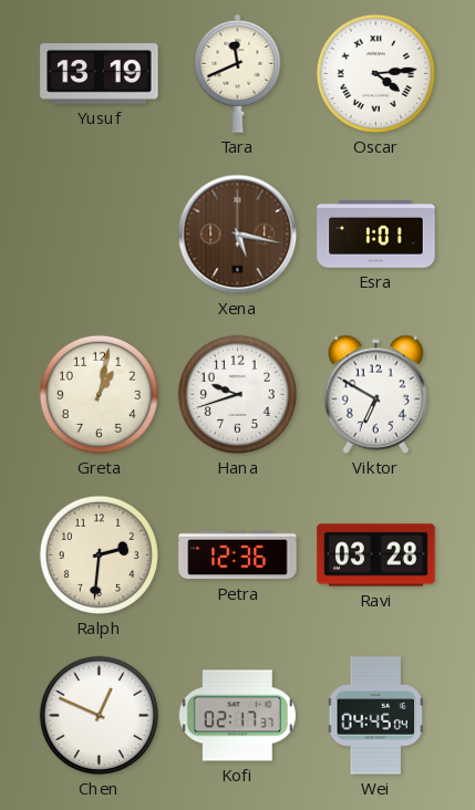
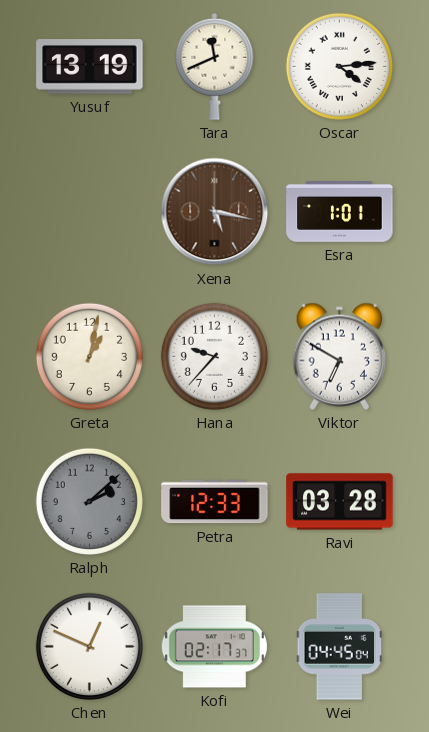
Hana: 9:42 -> 9:37 (214, 356)
Ralph: 2:31 -> 2:08 (89, 501)
Ralph dial: cream -> grey (89, 501)
Petra: 12:36 -> 12:33 (215, 502)
